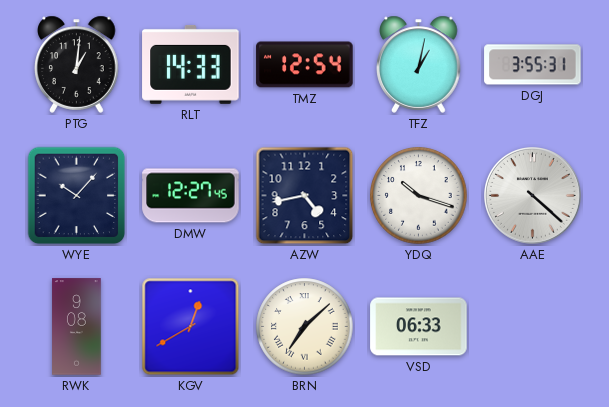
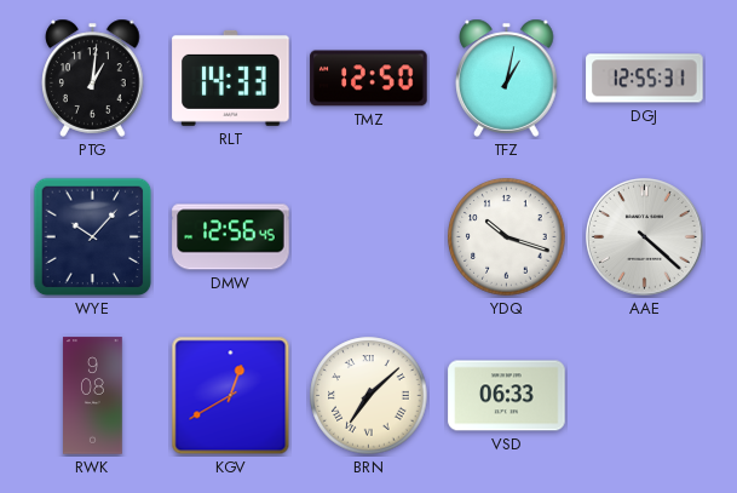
TMZ: 12:54 -> 12:50 (369, 79)
DGJ: 3:55 -> 12:55 (645, 79)
DMW: 12:27 -> 12:56 (231, 237)
AZW: 4:43 -> none (305, 196)
